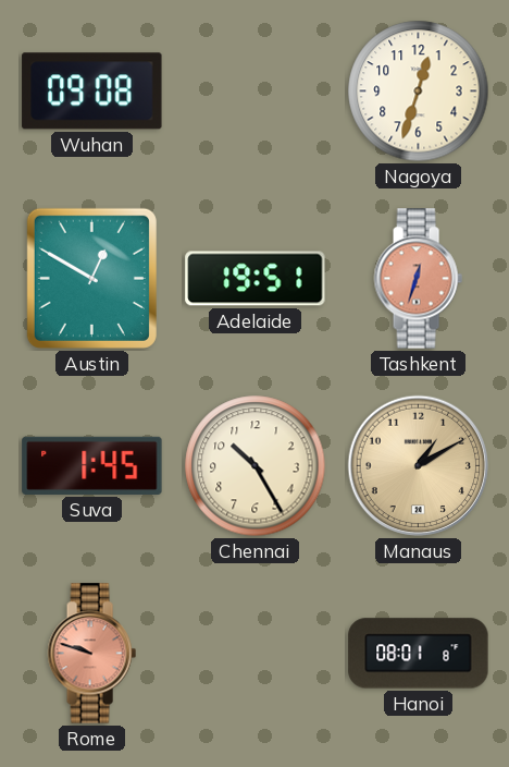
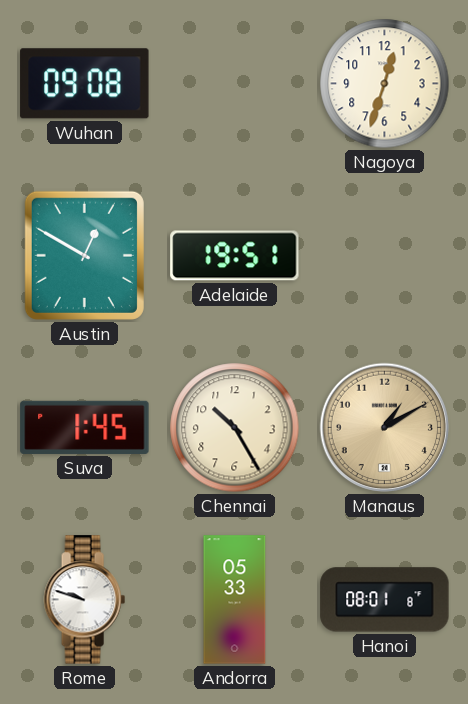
Tashkent: 12:33 -> none (418, 279)
Rome dial: salmon -> white (84, 600)
Andorra: none -> 05:33 (235, 600)
